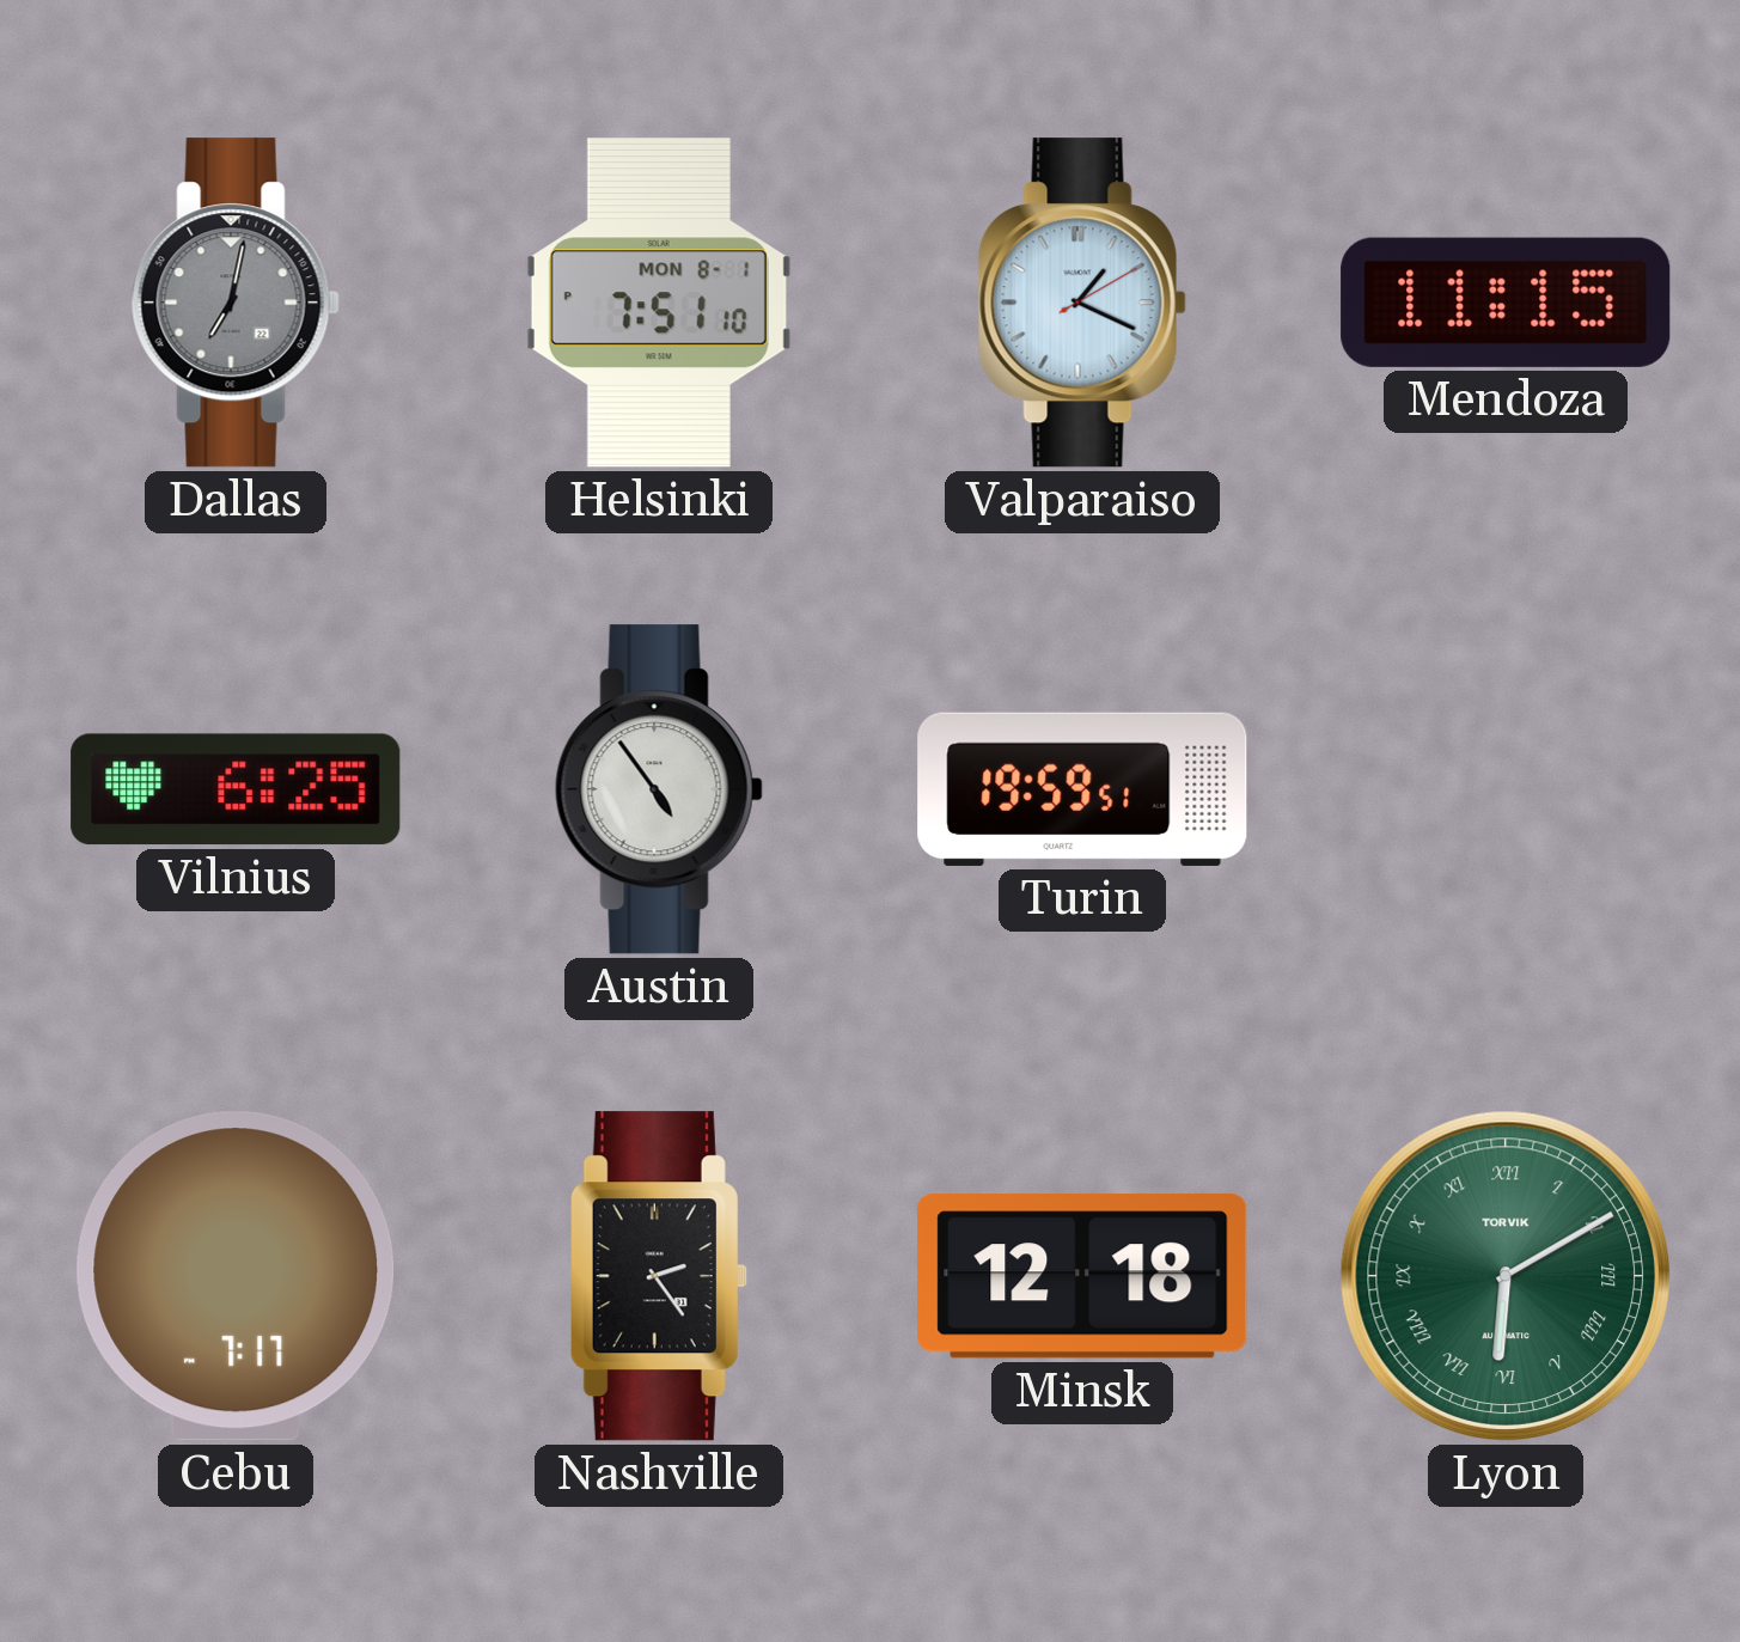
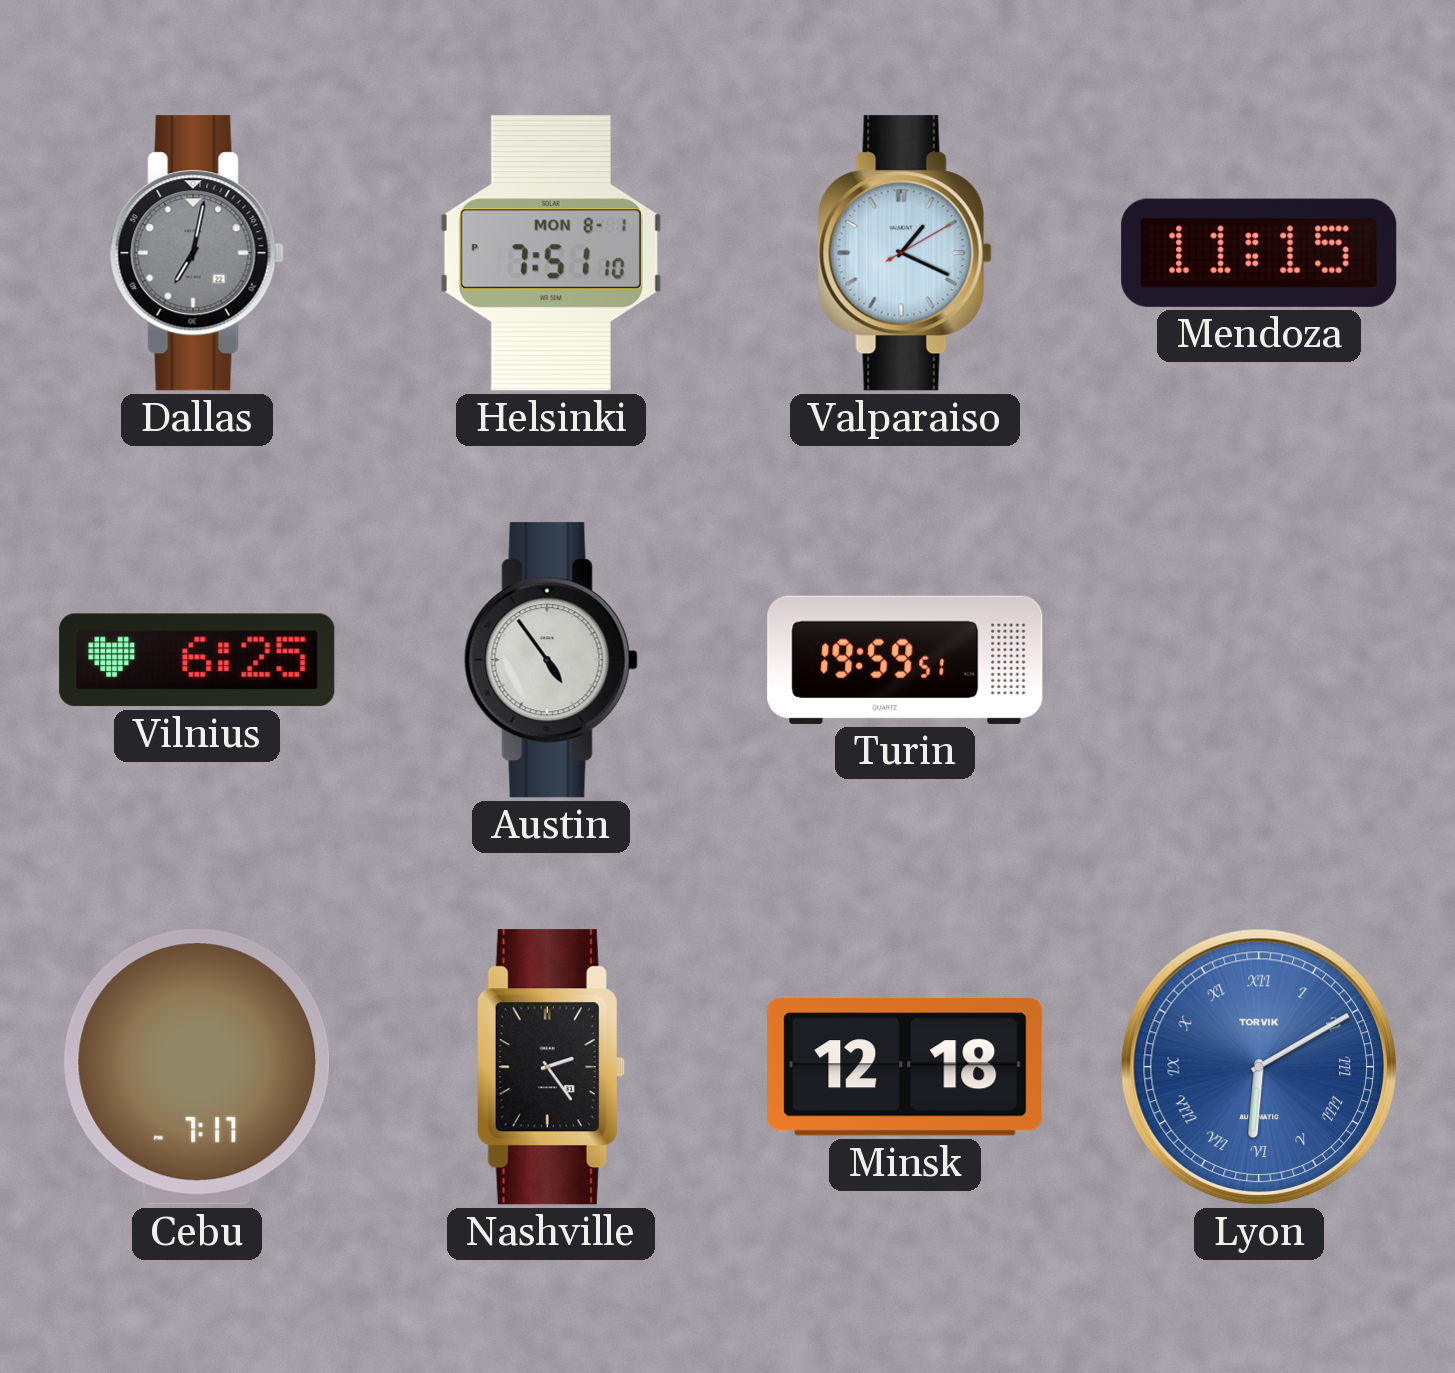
Lyon dial: green -> blue (1259, 1067)
